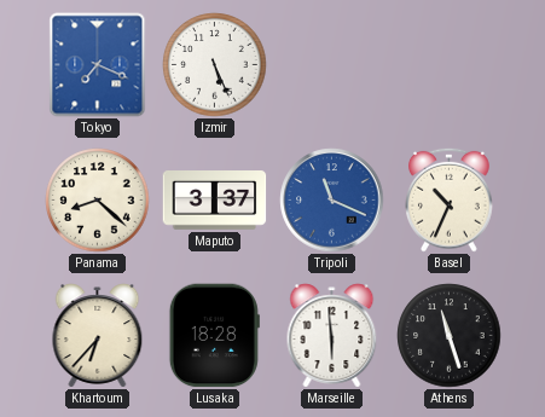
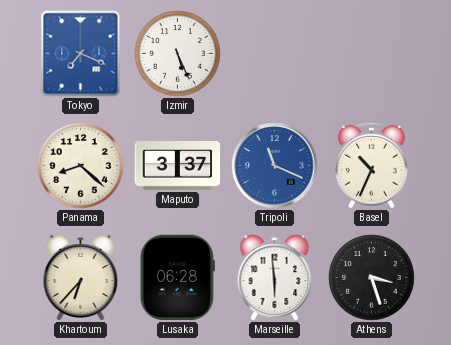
Lusaka: 18:28 -> 06:28 (177, 278)
Athens: 11:27 -> 3:27 (372, 278)
